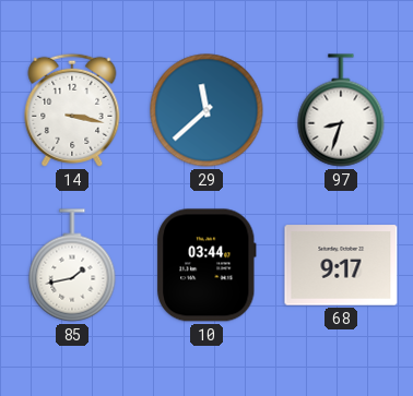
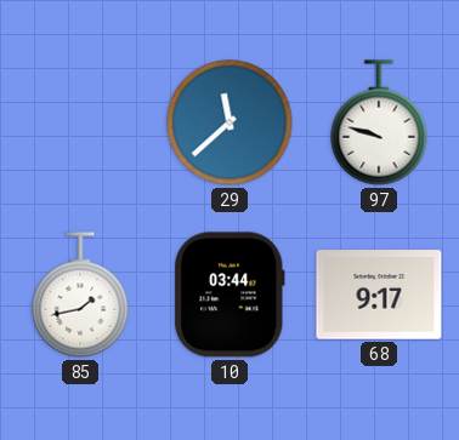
14: 3:17 -> none (72, 110)
97: 8:33 -> 9:48 (379, 122)
